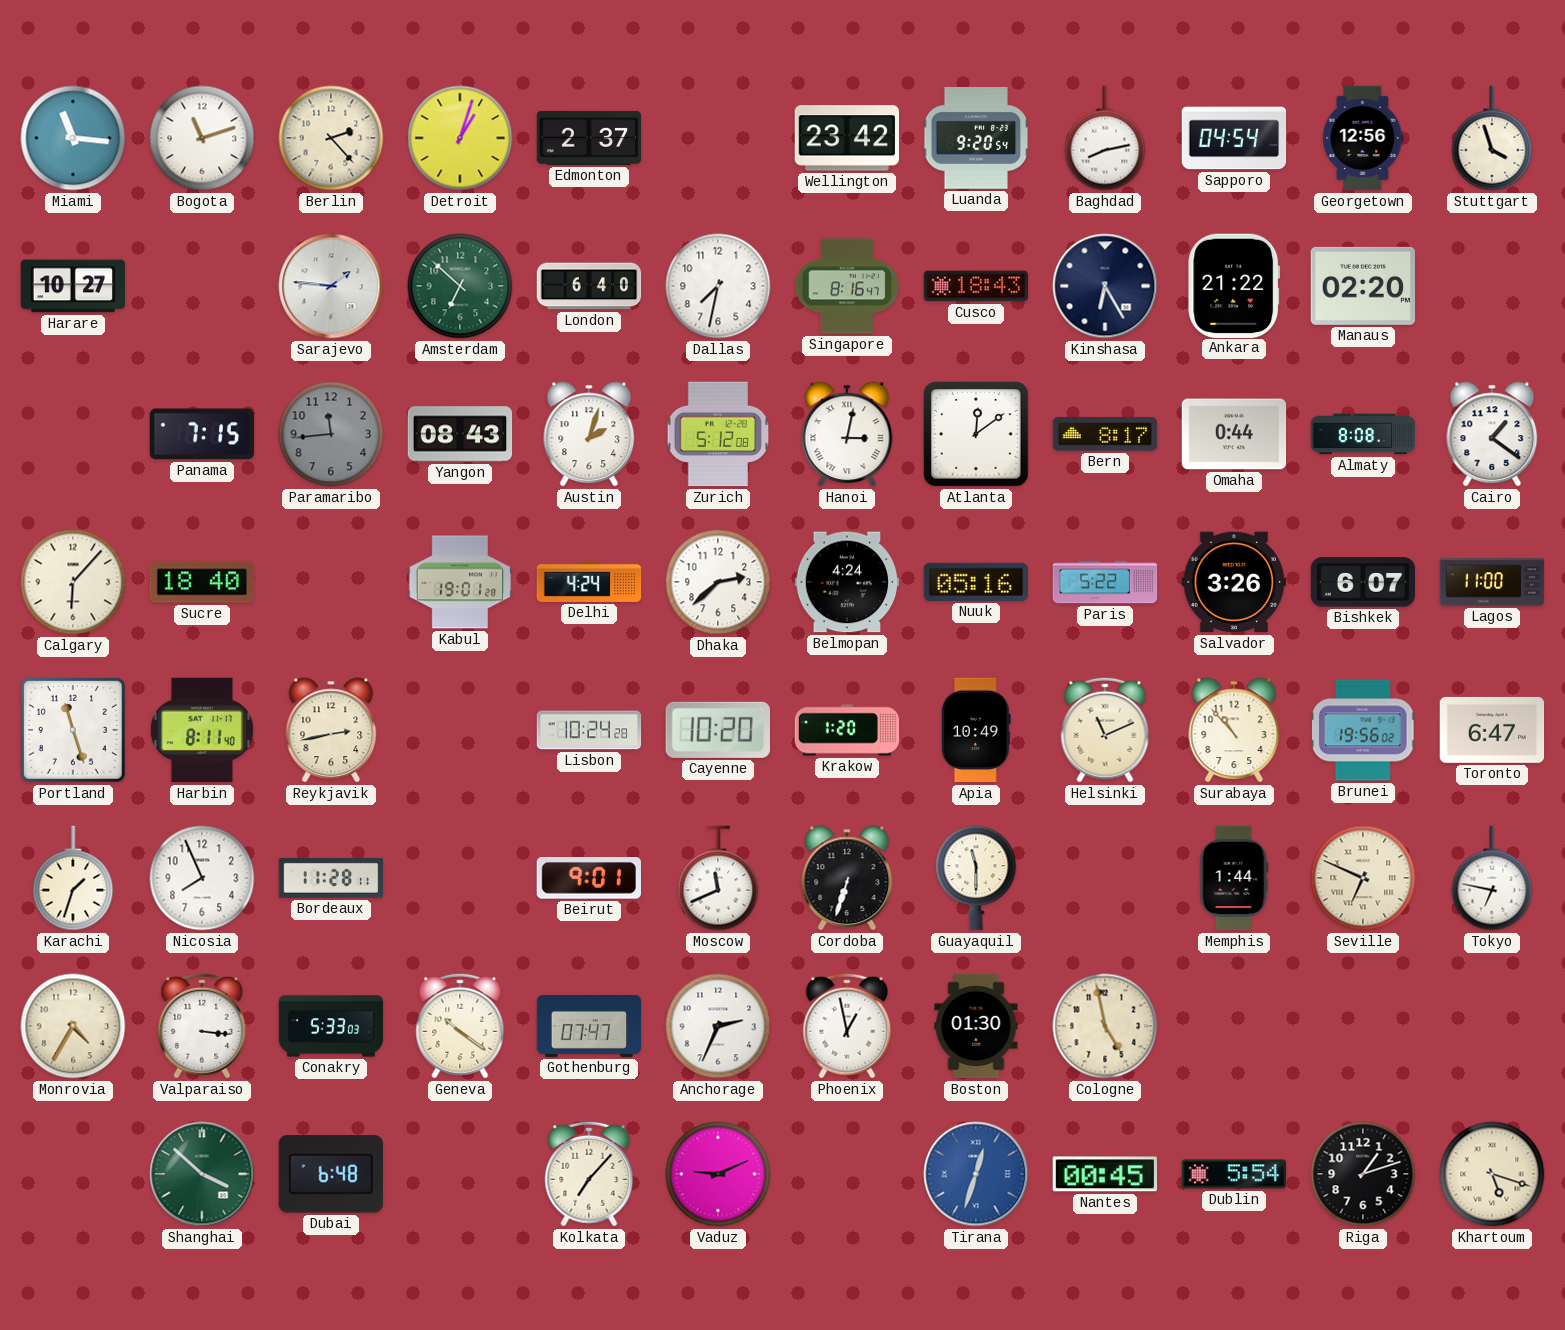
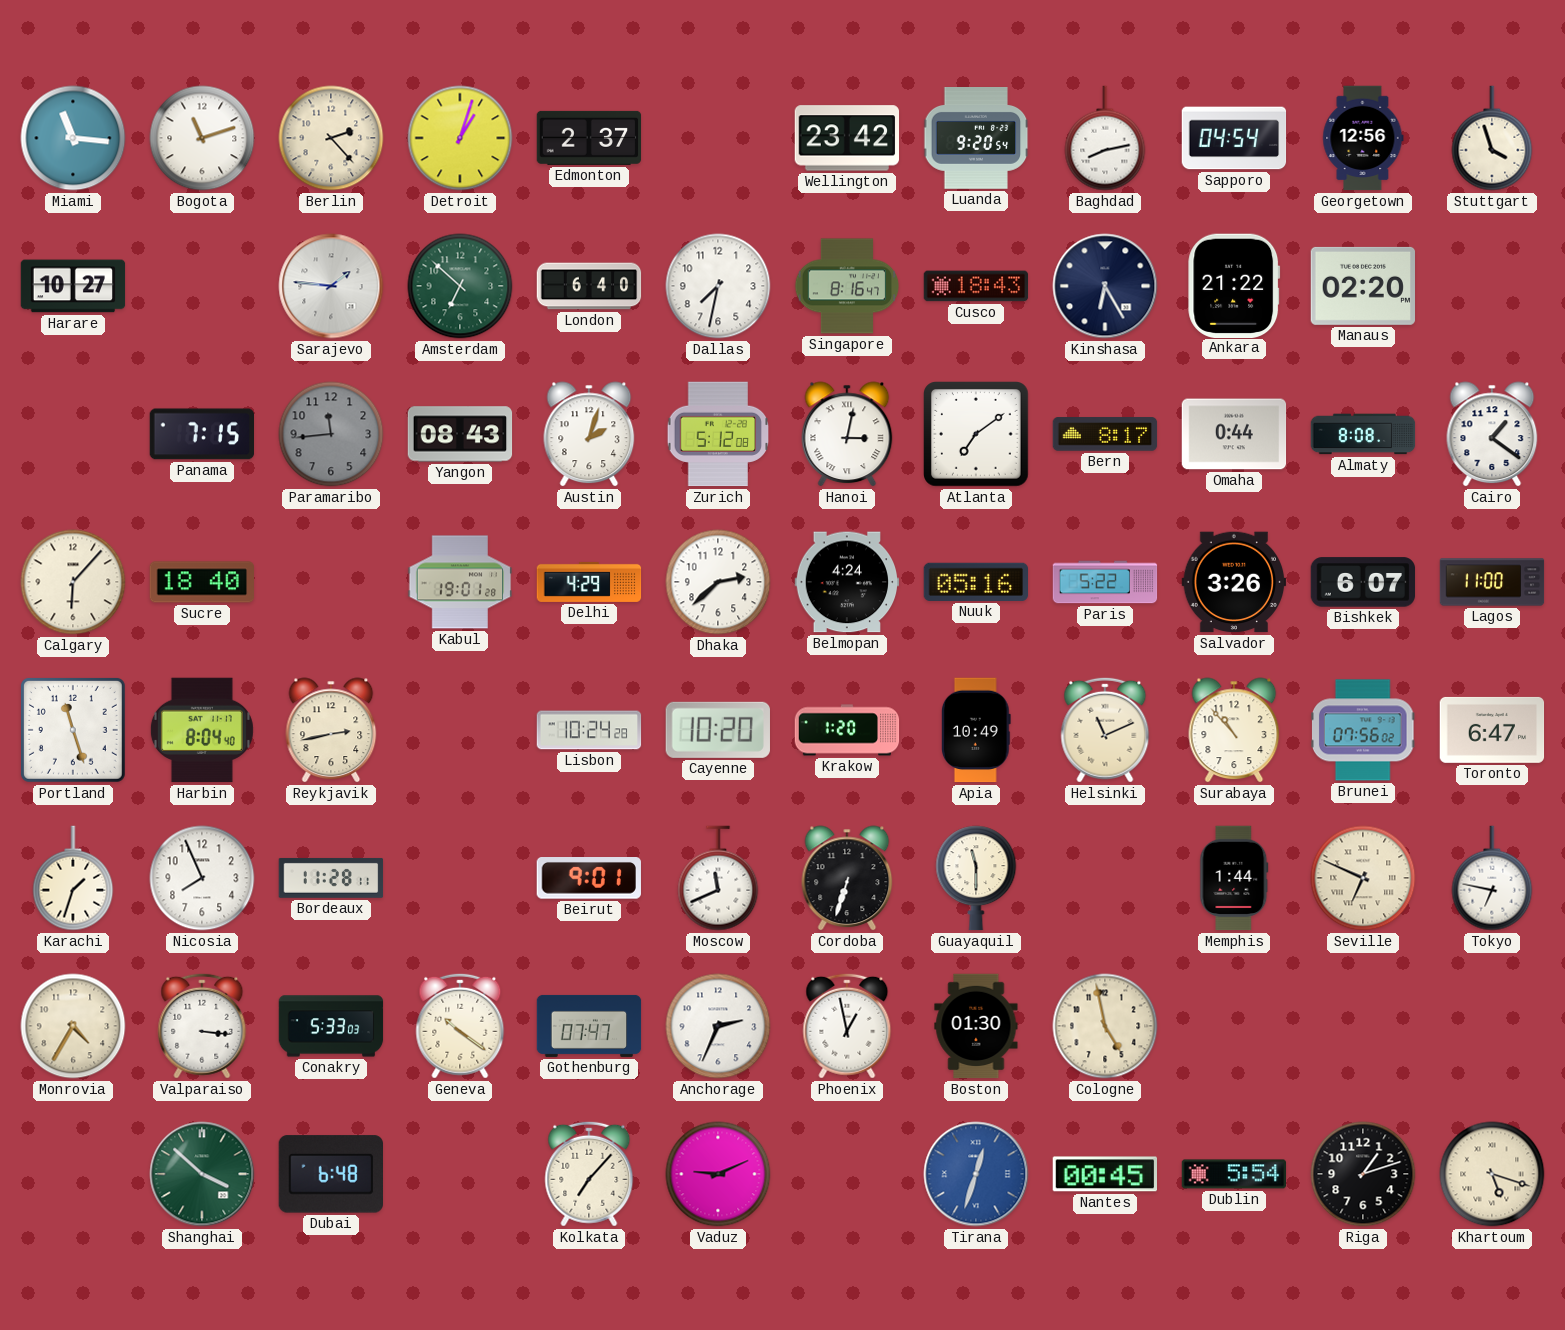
Atlanta: 12:09 -> 7:09 (977, 435)
Delhi: 4:24 -> 4:29 (589, 582)
Harbin: 8:11 -> 8:04 (202, 730)
Brunei: 19:56 -> 07:56 (1363, 730)
